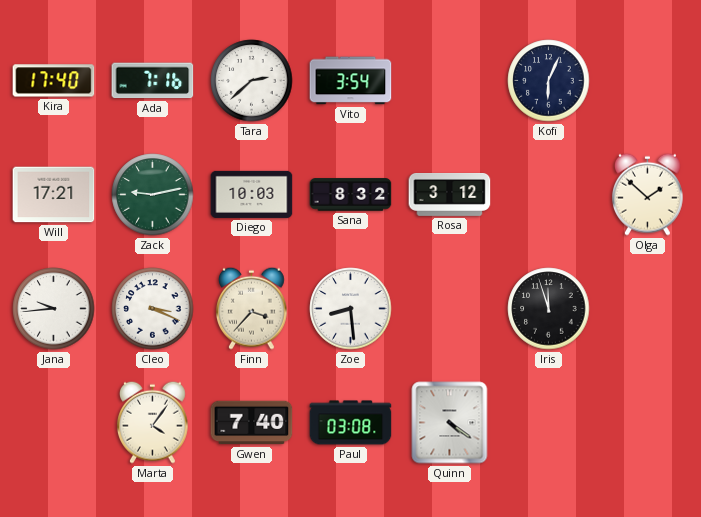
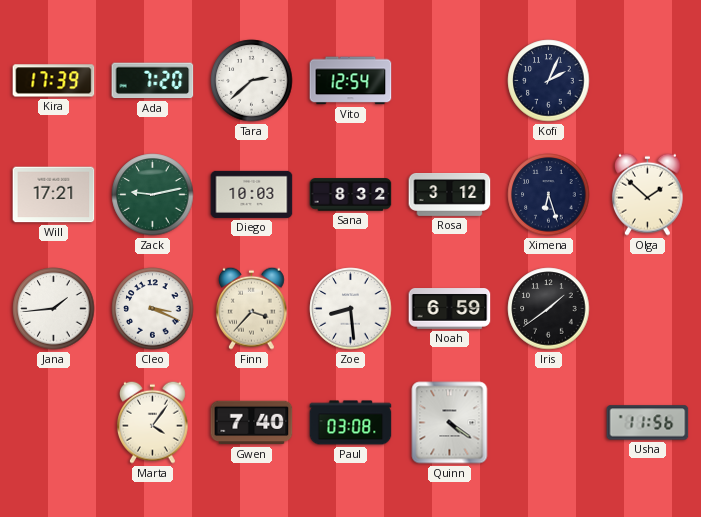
Kira: 17:40 -> 17:39 (54, 81)
Ada: 7:16 -> 7:20 (153, 81)
Vito: 3:54 -> 12:54 (351, 81)
Kofi: 6:04 -> 2:04 (549, 81)
Ximena: none -> 6:27 (549, 195)
Jana: 9:44 -> 1:44 (54, 309)
Noah: none -> 6:59 (450, 309)
Iris: 11:57 -> 1:39 (549, 309)
Usha: none -> 11:56 (648, 423)
